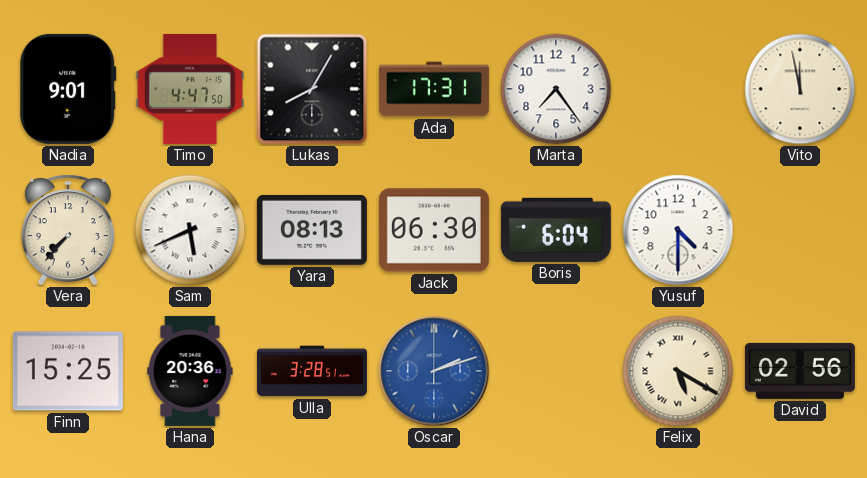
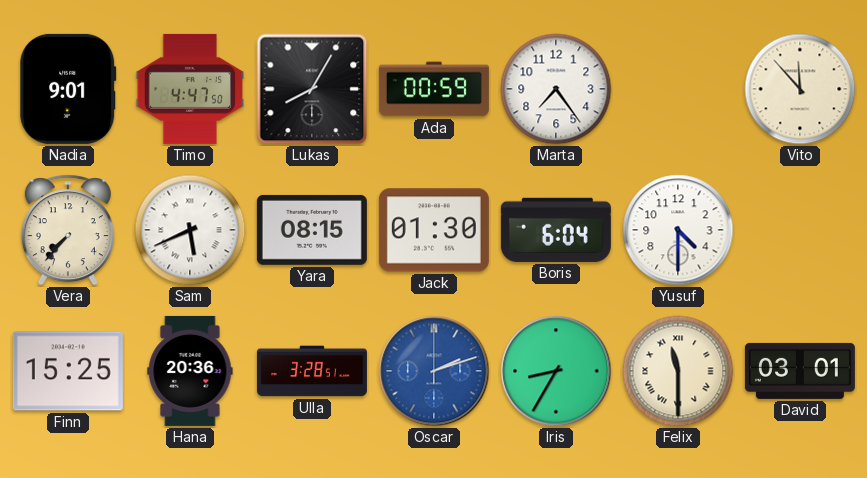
Ada: 17:31 -> 00:59 (434, 89)
Vito: 11:58 -> 11:53 (800, 89)
Yara: 08:13 -> 08:15 (312, 230)
Jack: 06:30 -> 01:30 (434, 230)
Iris: none -> 8:35 (556, 371)
Felix: 5:20 -> 11:30 (678, 371)
David: 02:56 -> 03:01 (800, 371)
